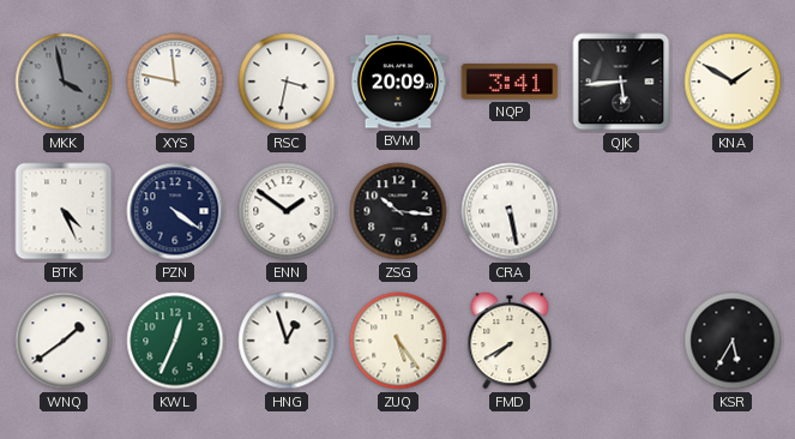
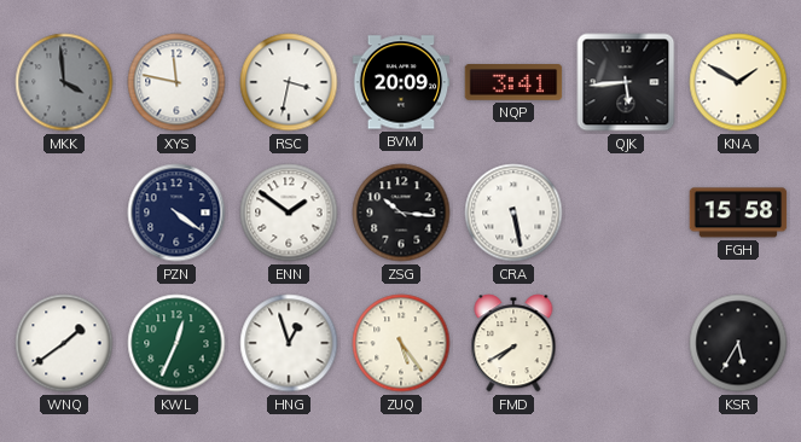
MKK: 3:58 -> 3:59 (64, 82)
BTK: 4:26 -> none (64, 211)
FGH: none -> 15:58 (738, 213)
